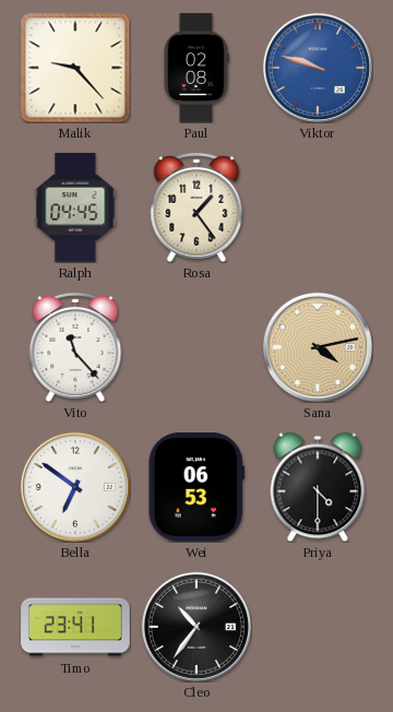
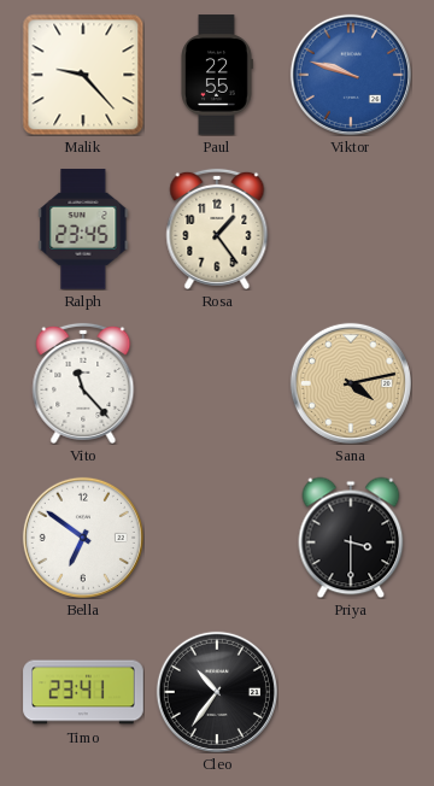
Paul: 02:08 -> 22:55 (217, 75)
Ralph: 04:45 -> 23:45 (83, 229)
Wei: 06:53 -> none (196, 487)
Priya: 4:30 -> 3:30 (351, 538)
